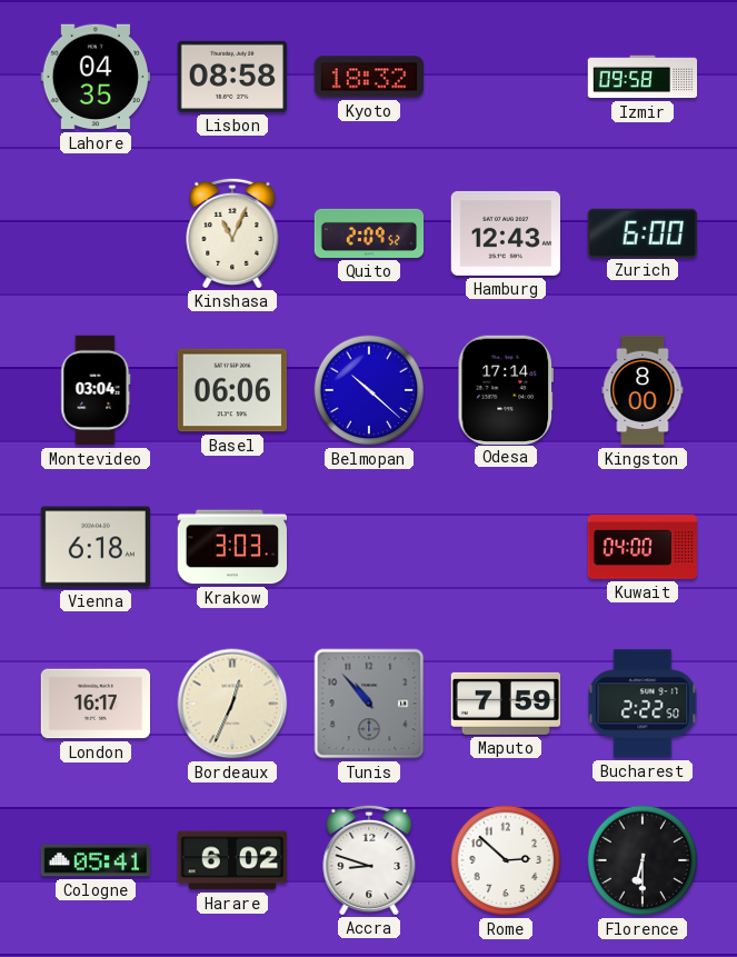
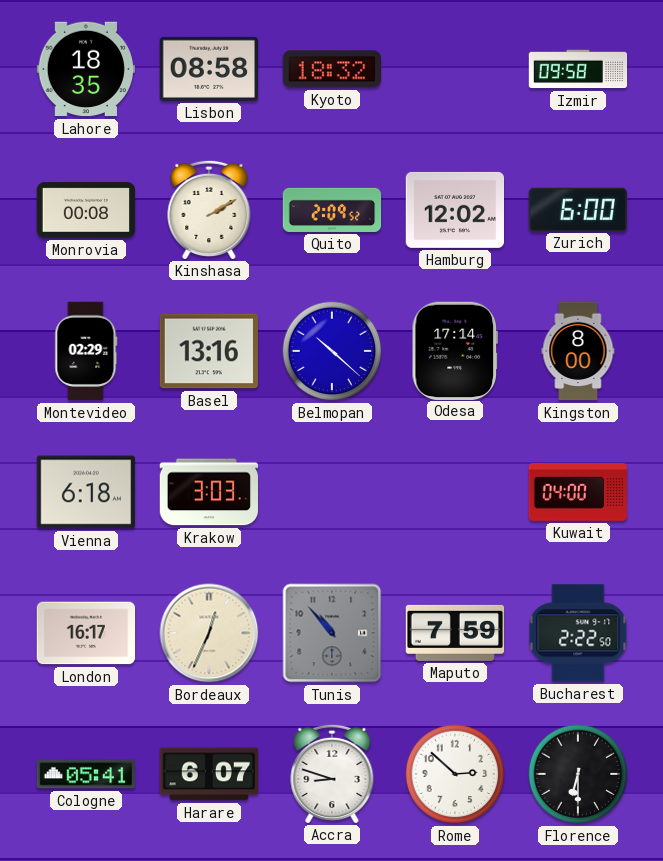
Lahore: 04:35 -> 18:35 (85, 69)
Monrovia: none -> 00:08 (86, 210)
Kinshasa: 11:04 -> 2:10 (209, 209)
Hamburg: 12:43 -> 12:02 (454, 210)
Montevideo: 03:04 -> 02:29 (86, 351)
Basel: 06:06 -> 13:16 (208, 351)
Harare: 6:02 -> 6:07 (209, 774)
